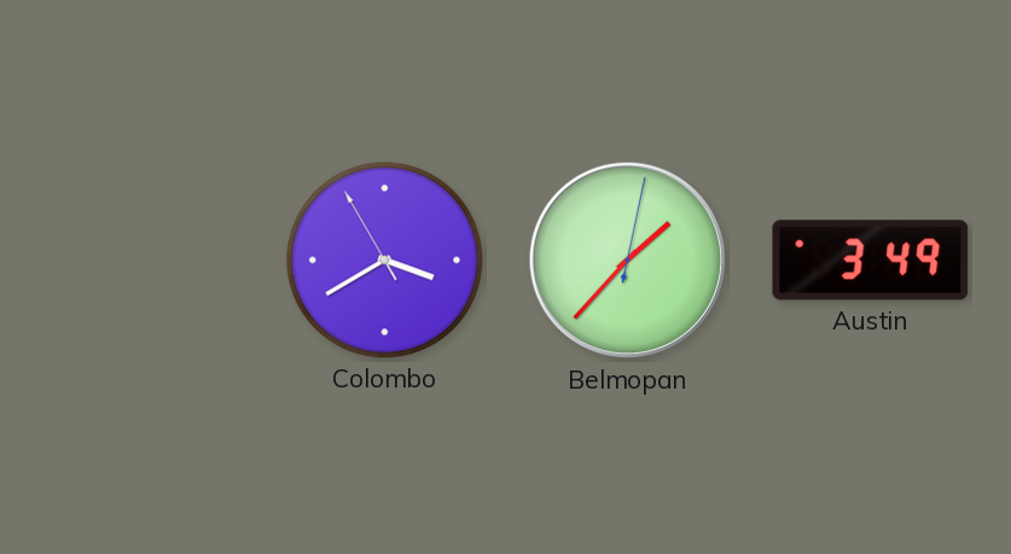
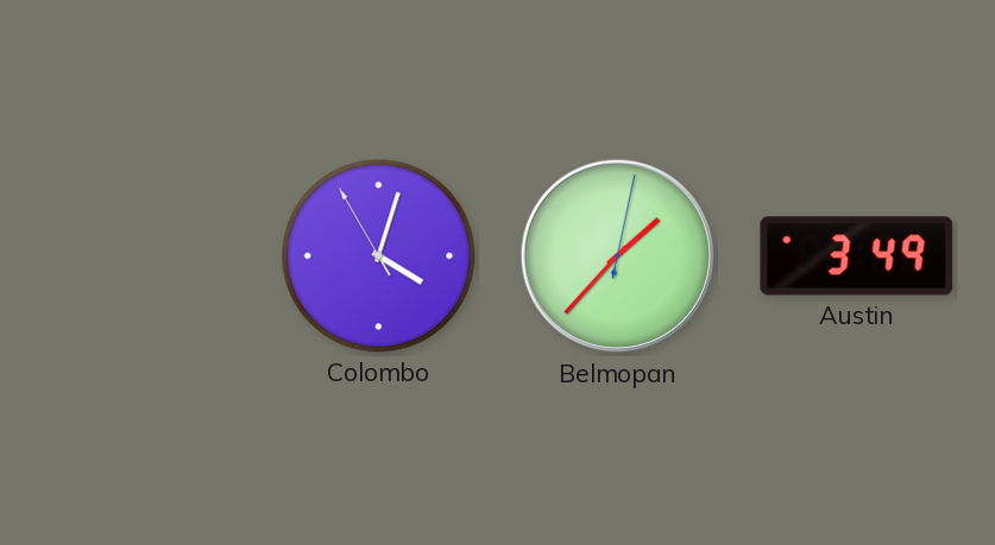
Colombo: 3:39 -> 4:02 (379, 256)
